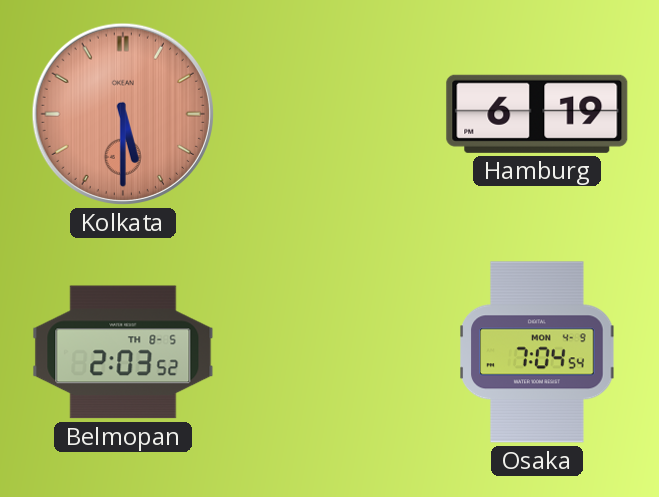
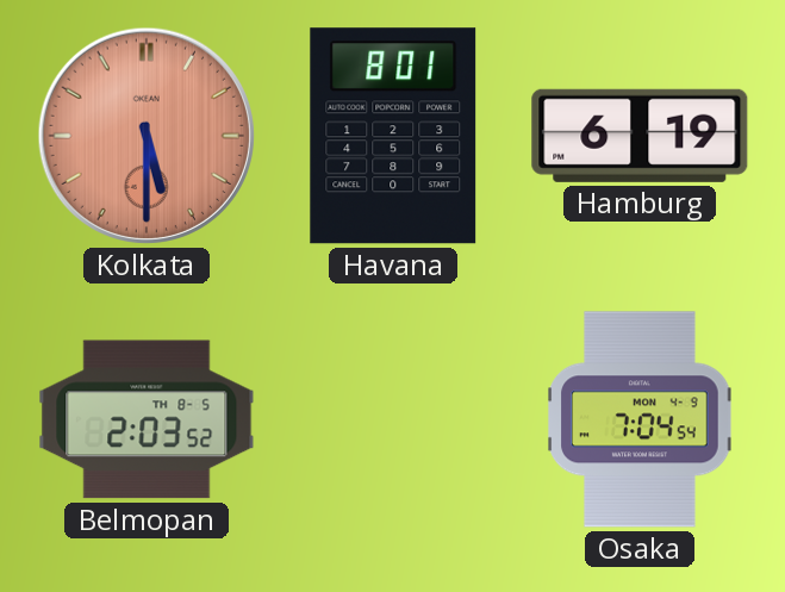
Havana: none -> 8:01 (393, 136)
